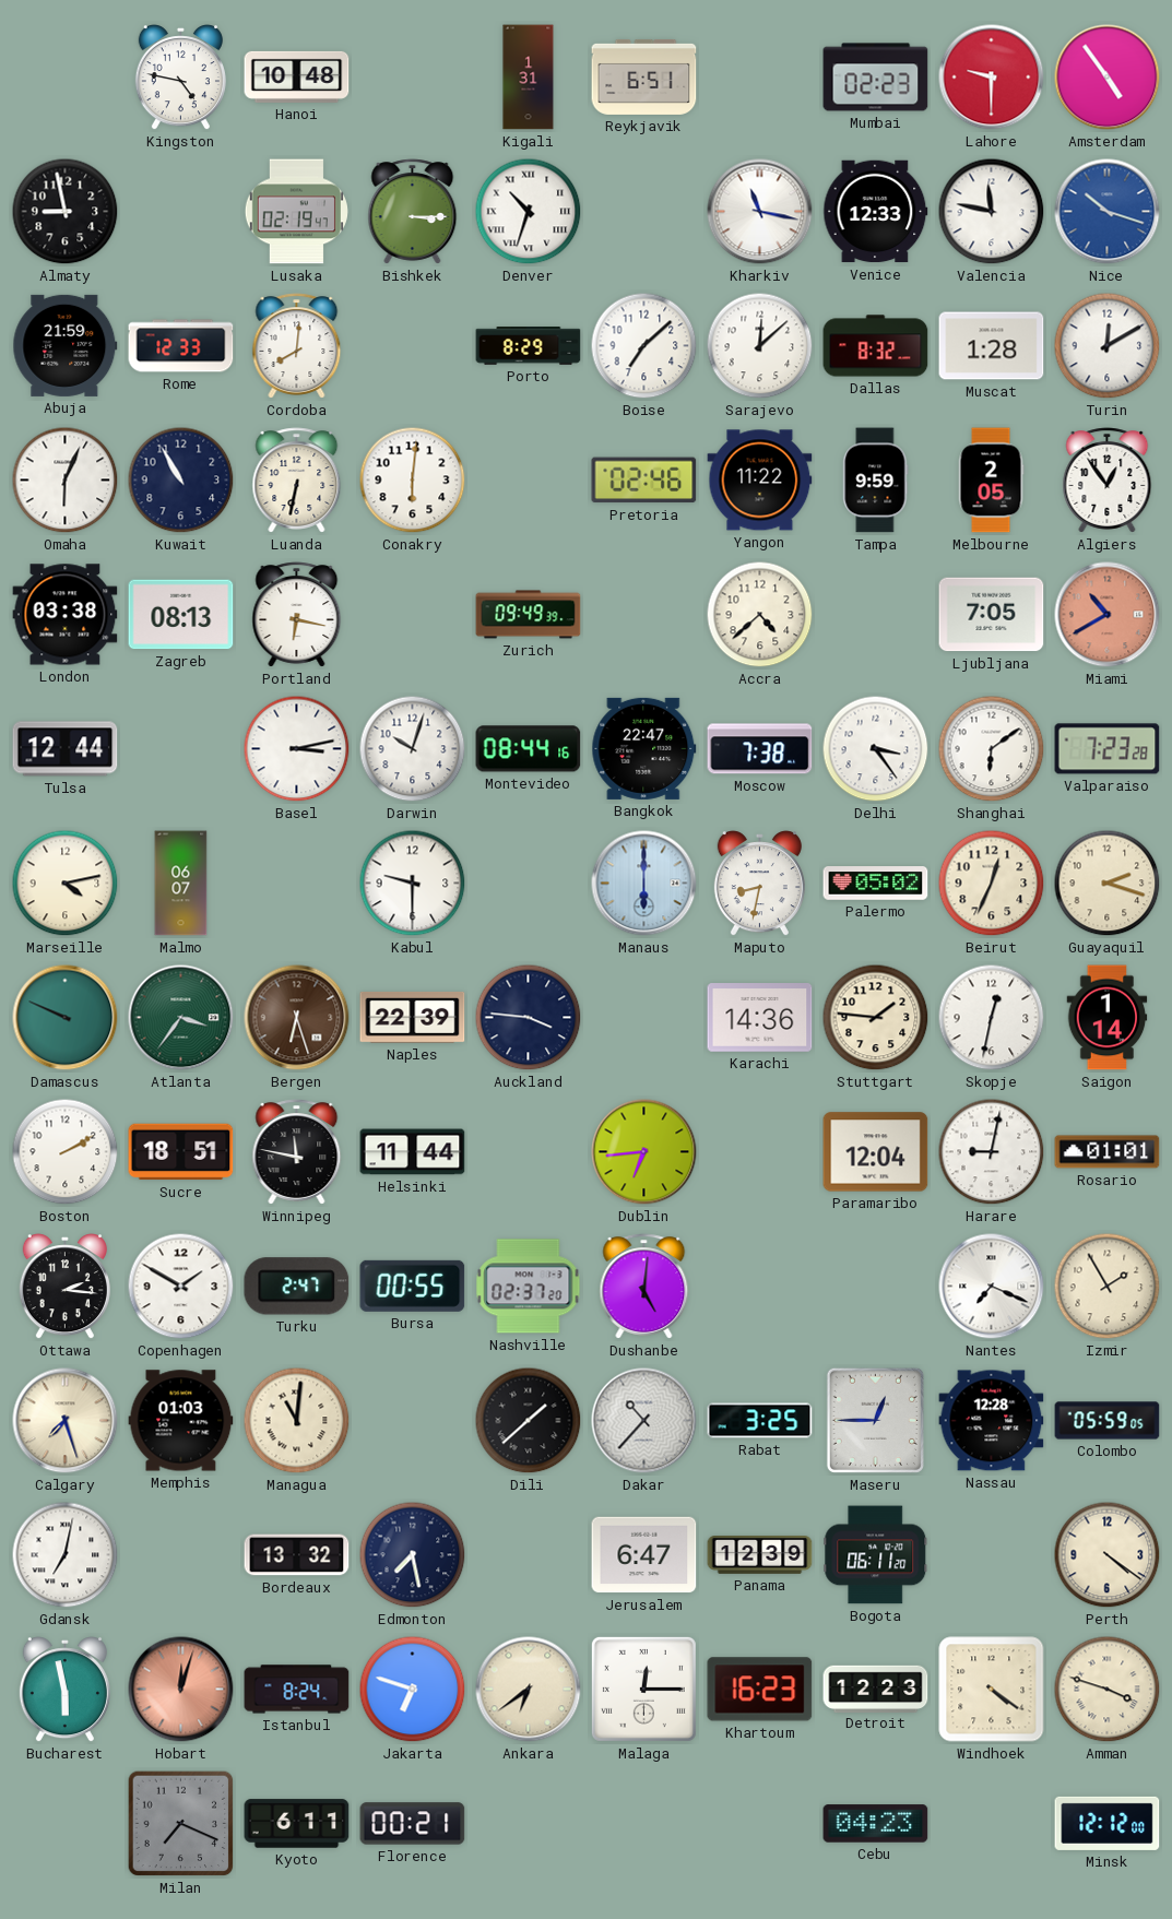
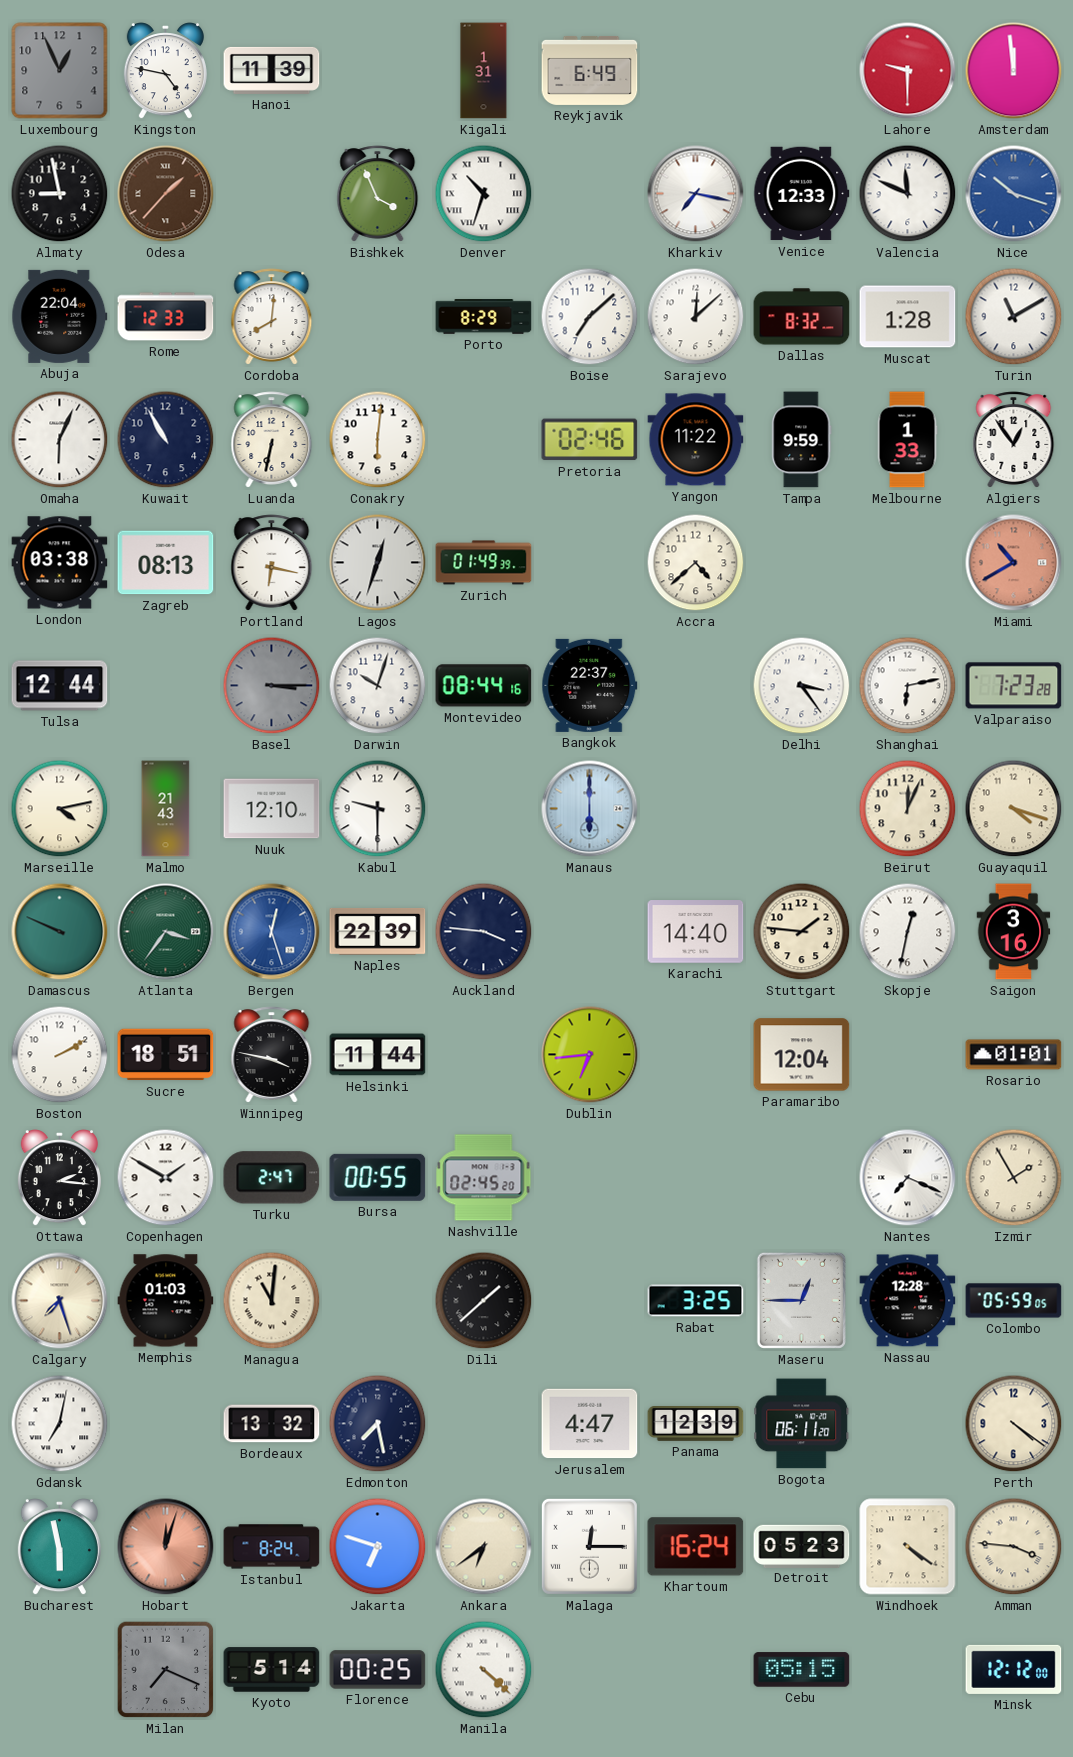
Luxembourg: none -> 12:56 (60, 71)
Hanoi: 10:48 -> 11:39 (272, 70)
Reykjavik: 6:51 -> 6:49 (590, 70)
Mumbai: 02:23 -> none (876, 78)
Amsterdam: 4:54 -> 11:59 (1014, 71)
Odesa: none -> 1:37 (166, 194)
Lusaka: 02:19 -> none (296, 212)
Bishkek: 3:15 -> 3:56 (378, 194)
Kharkiv: 11:17 -> 7:17 (696, 194)
Valencia: 11:47 -> 11:49 (908, 194)
Abuja: 21:59 -> 22:04 (60, 316)
Turin: 12:10 -> 11:10 (1014, 317)
Melbourne: 2:05 -> 1:33 (907, 440)
Lagos: none -> 12:33 (378, 563)
Zurich: 09:49 -> 01:49 (484, 563)
Ljubljana: 7:05 -> none (992, 615)
Basel: 3:13 -> 3:15 (272, 686)
Basel dial: white -> grey (272, 686)
Bangkok: 22:47 -> 22:37 (590, 685)
Moscow: 7:38 -> none (760, 749)
Shanghai: 6:09 -> 6:13 (908, 686)
Malmo: 06:07 -> 21:43 (166, 809)
Nuuk: none -> 12:10 (272, 809)
Maputo: 8:32 -> none (759, 885)
Palermo: 05:02 -> none (876, 884)
Beirut: 12:34 -> 12:04 (908, 809)
Guayaquil: 2:18 -> 4:18 (1014, 809)
Bergen: 6:27 -> 12:27 (272, 932)
Bergen dial: brown -> blue (272, 932)
Karachi: 14:36 -> 14:40 (696, 932)
Saigon: 1:14 -> 3:16 (1014, 932)
Winnipeg: 11:47 -> 3:47 (272, 1055)
Harare: 9:02 -> none (992, 1152)
Nashville: 02:37 -> 02:45 (484, 1178)
Dushanbe: 5:01 -> none (644, 1287)
Dakar: 10:37 -> none (644, 1421)
Jerusalem: 6:47 -> 4:47 (590, 1424)
Khartoum: 16:23 -> 16:24 (696, 1547)
Detroit: 12:23 -> 05:23 (802, 1546)
Amman: 3:48 -> 3:46 (1014, 1547)
Kyoto: 6:11 -> 5:14 (272, 1670)
Florence: 00:21 -> 00:25 (378, 1670)
Manila: none -> 4:22 (484, 1670)
Cebu: 04:23 -> 05:15 (802, 1670)
